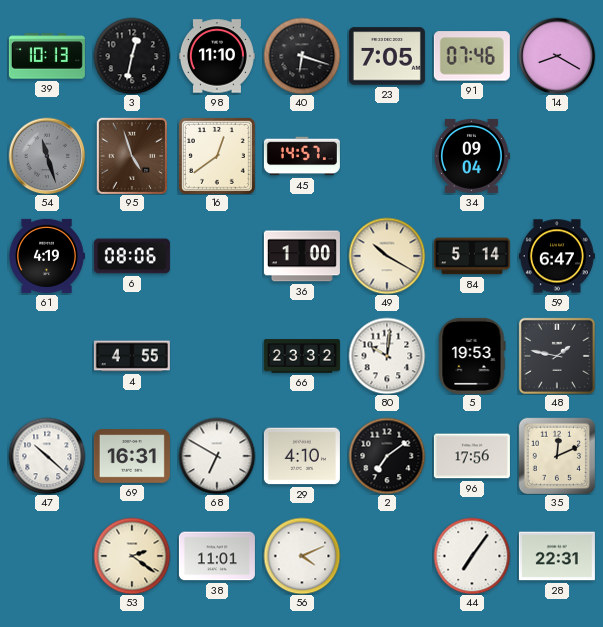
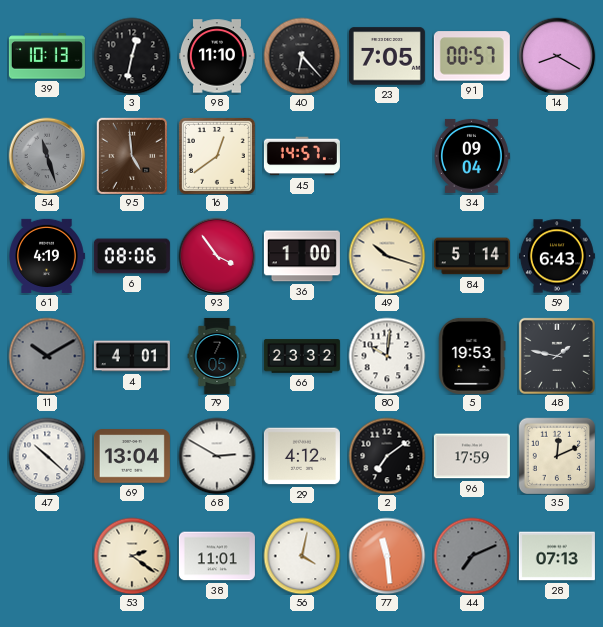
40: 6:18 -> 6:23 (302, 56)
91: 07:46 -> 00:57 (472, 56)
95: 4:57 -> 4:59 (132, 156)
93: none -> 3:54 (217, 256)
49: 10:20 -> 10:18 (387, 256)
59: 6:47 -> 6:43 (557, 256)
11: none -> 10:10 (47, 356)
4: 4:55 -> 4:01 (132, 356)
79: none -> 7:05 (217, 356)
69: 16:31 -> 13:04 (132, 456)
68: 6:50 -> 2:50 (217, 456)
29: 4:10 -> 4:12 (302, 456)
96: 17:56 -> 17:59 (472, 456)
56: 4:11 -> 4:02 (302, 556)
77: none -> 11:29 (387, 556)
44: 7:06 -> 7:11 (472, 556)
44 dial: white -> grey (472, 556)
28: 22:31 -> 07:13 (557, 556)
